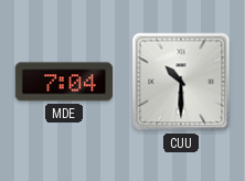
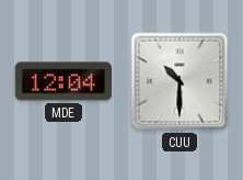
MDE: 7:04 -> 12:04 (62, 81)
